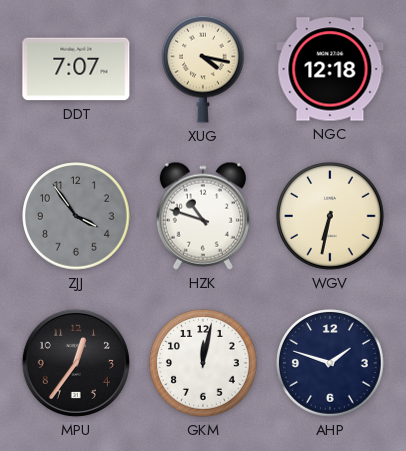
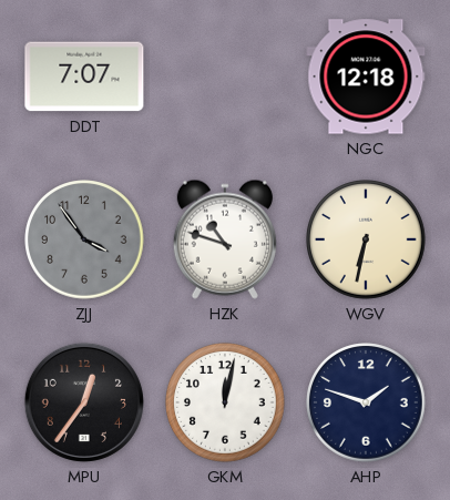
XUG: 4:17 -> none (204, 69)
